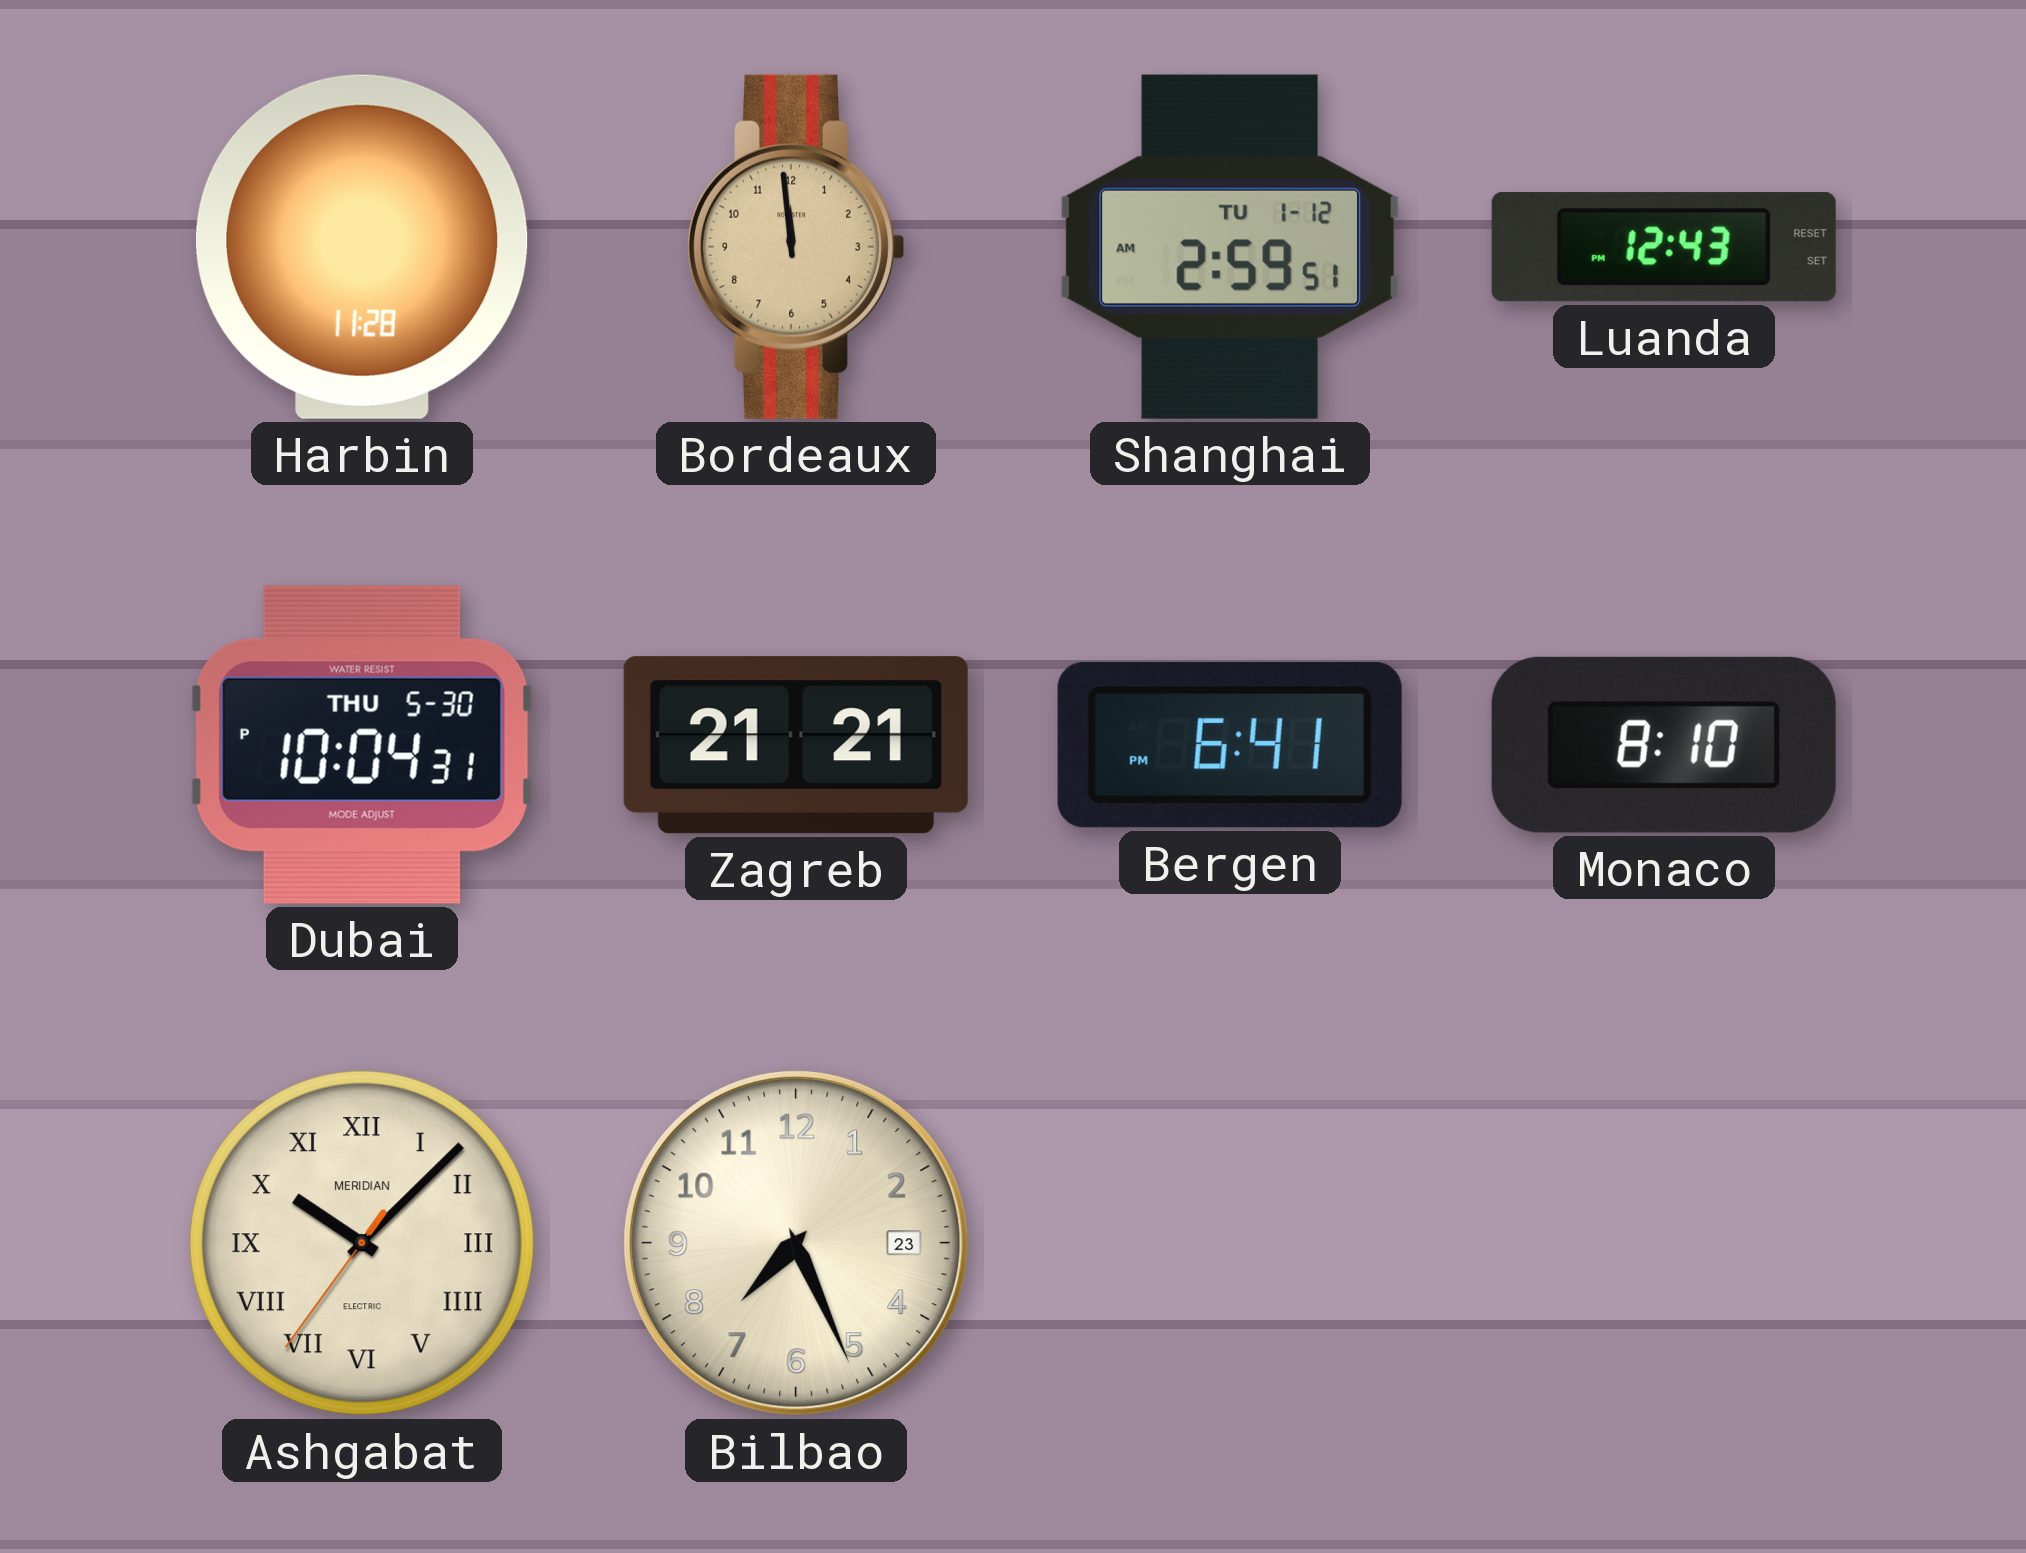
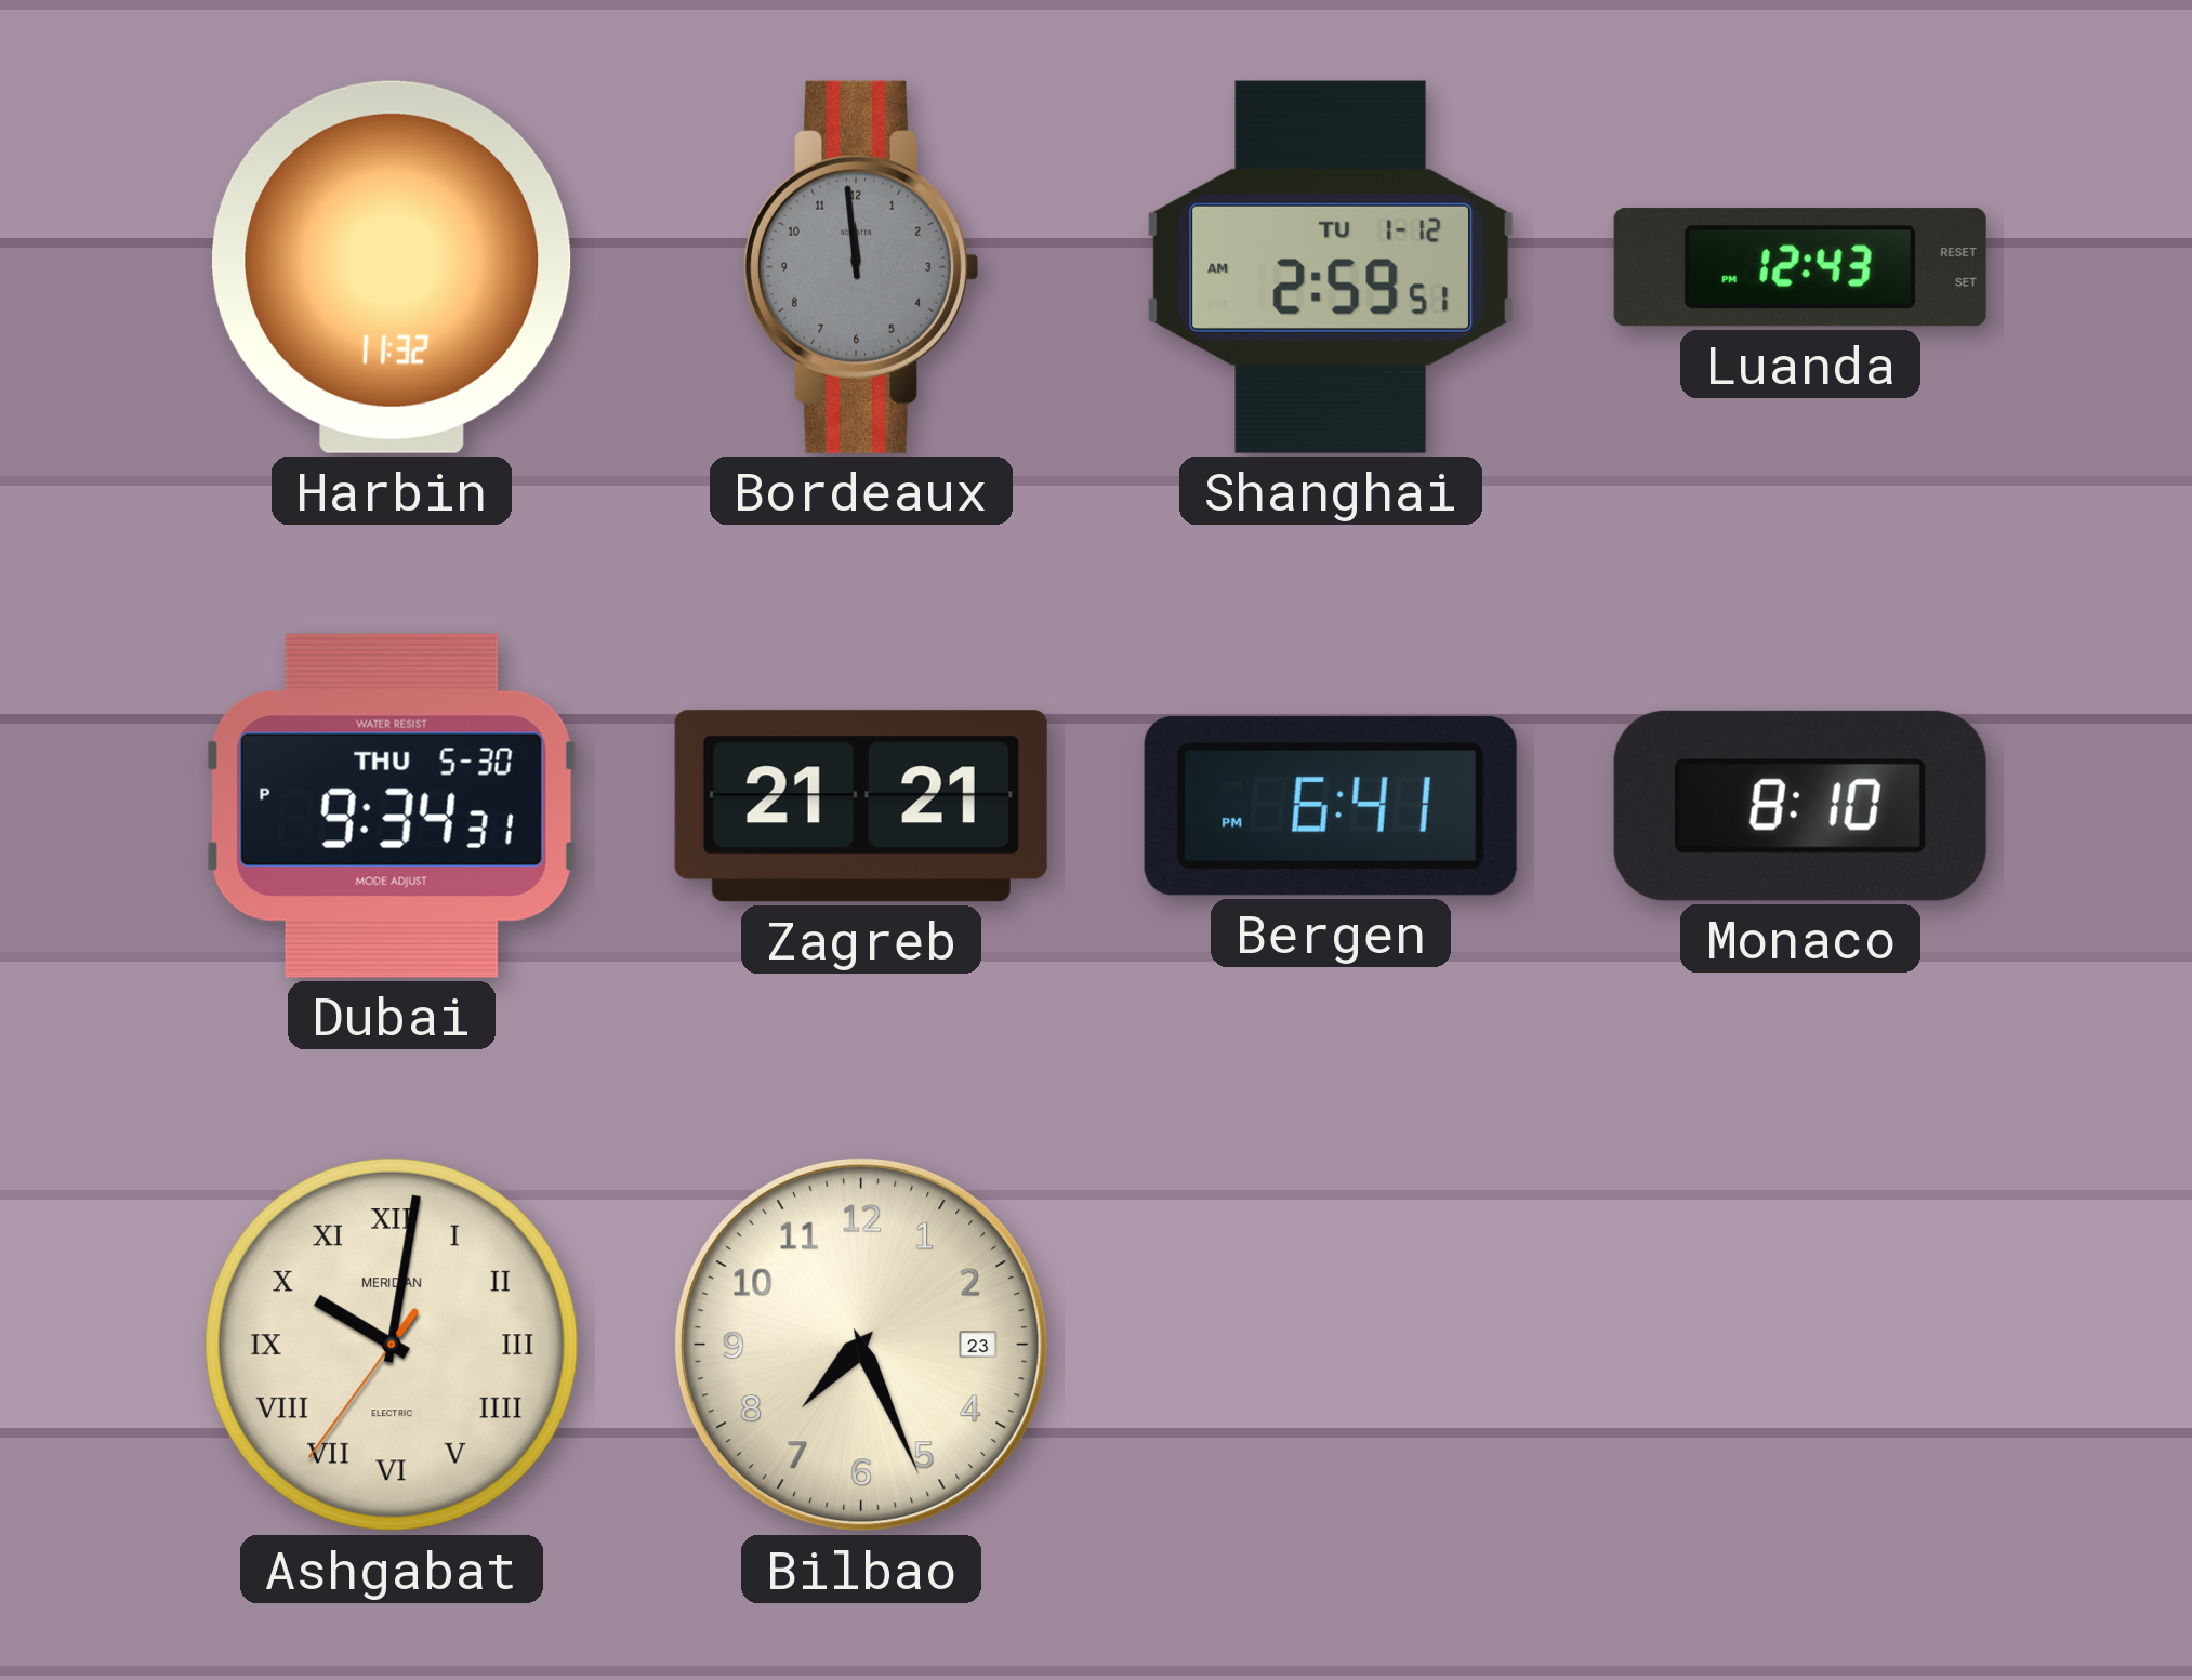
Harbin: 11:28 -> 11:32 (392, 267)
Bordeaux dial: champagne -> grey (860, 267)
Dubai: 10:04 -> 9:34 (392, 806)
Ashgabat: 10:07 -> 10:01 (392, 1345)
